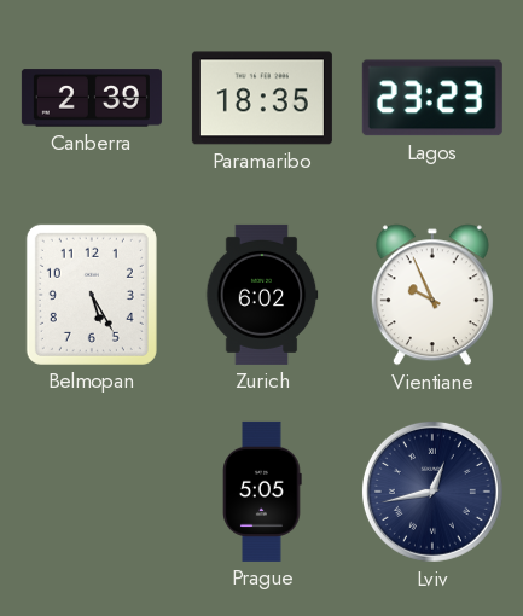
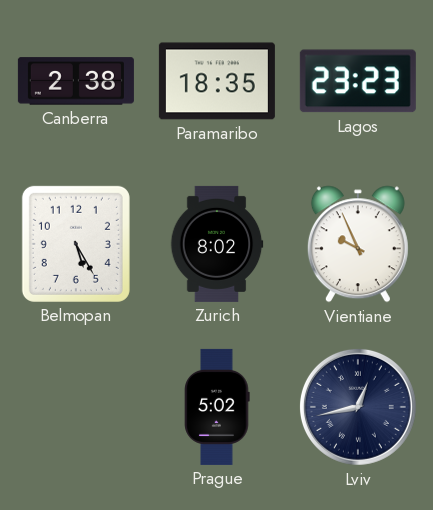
Canberra: 2:39 -> 2:38 (76, 81)
Zurich: 6:02 -> 8:02 (217, 244)
Prague: 5:05 -> 5:02 (217, 407)
